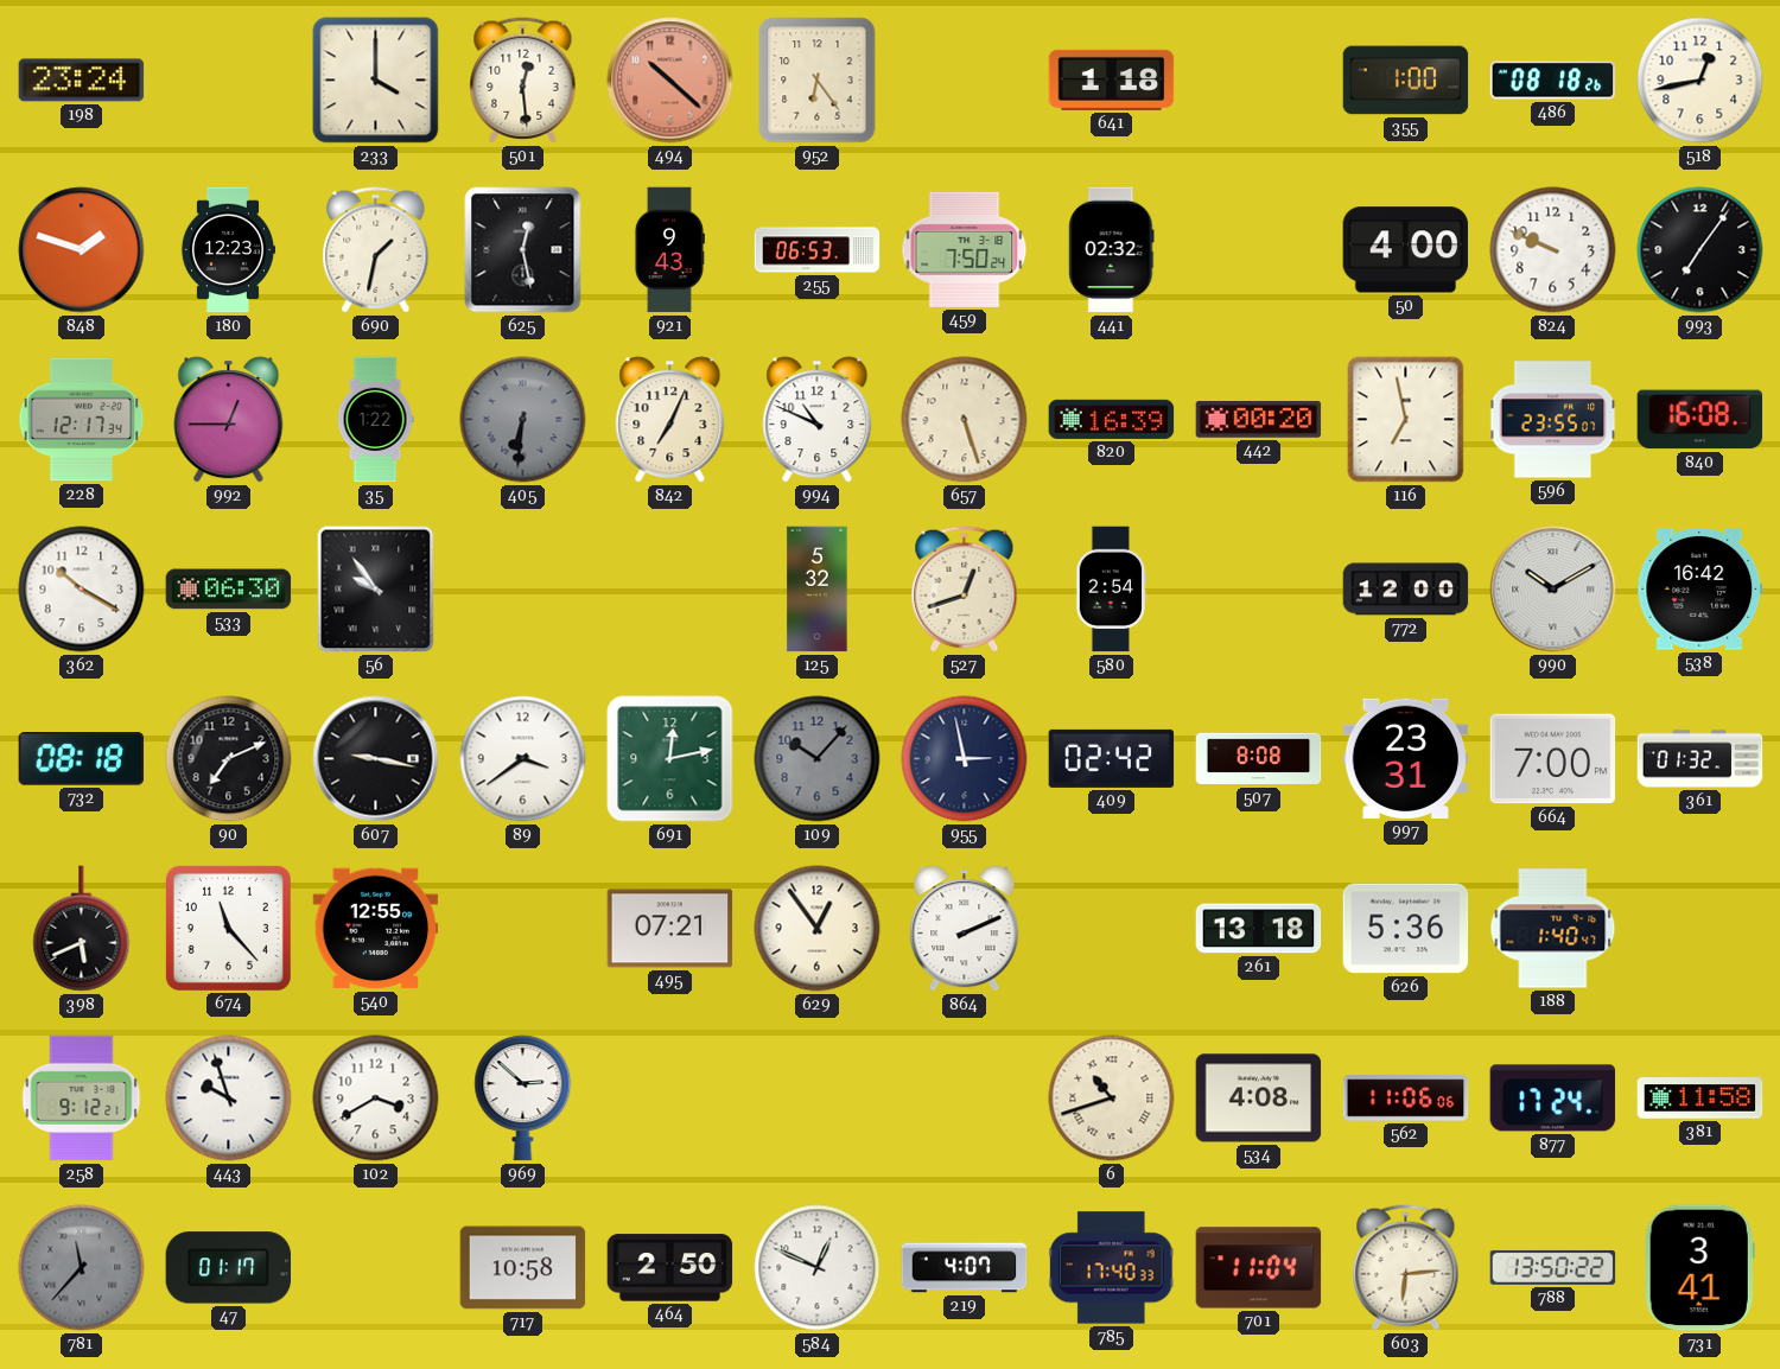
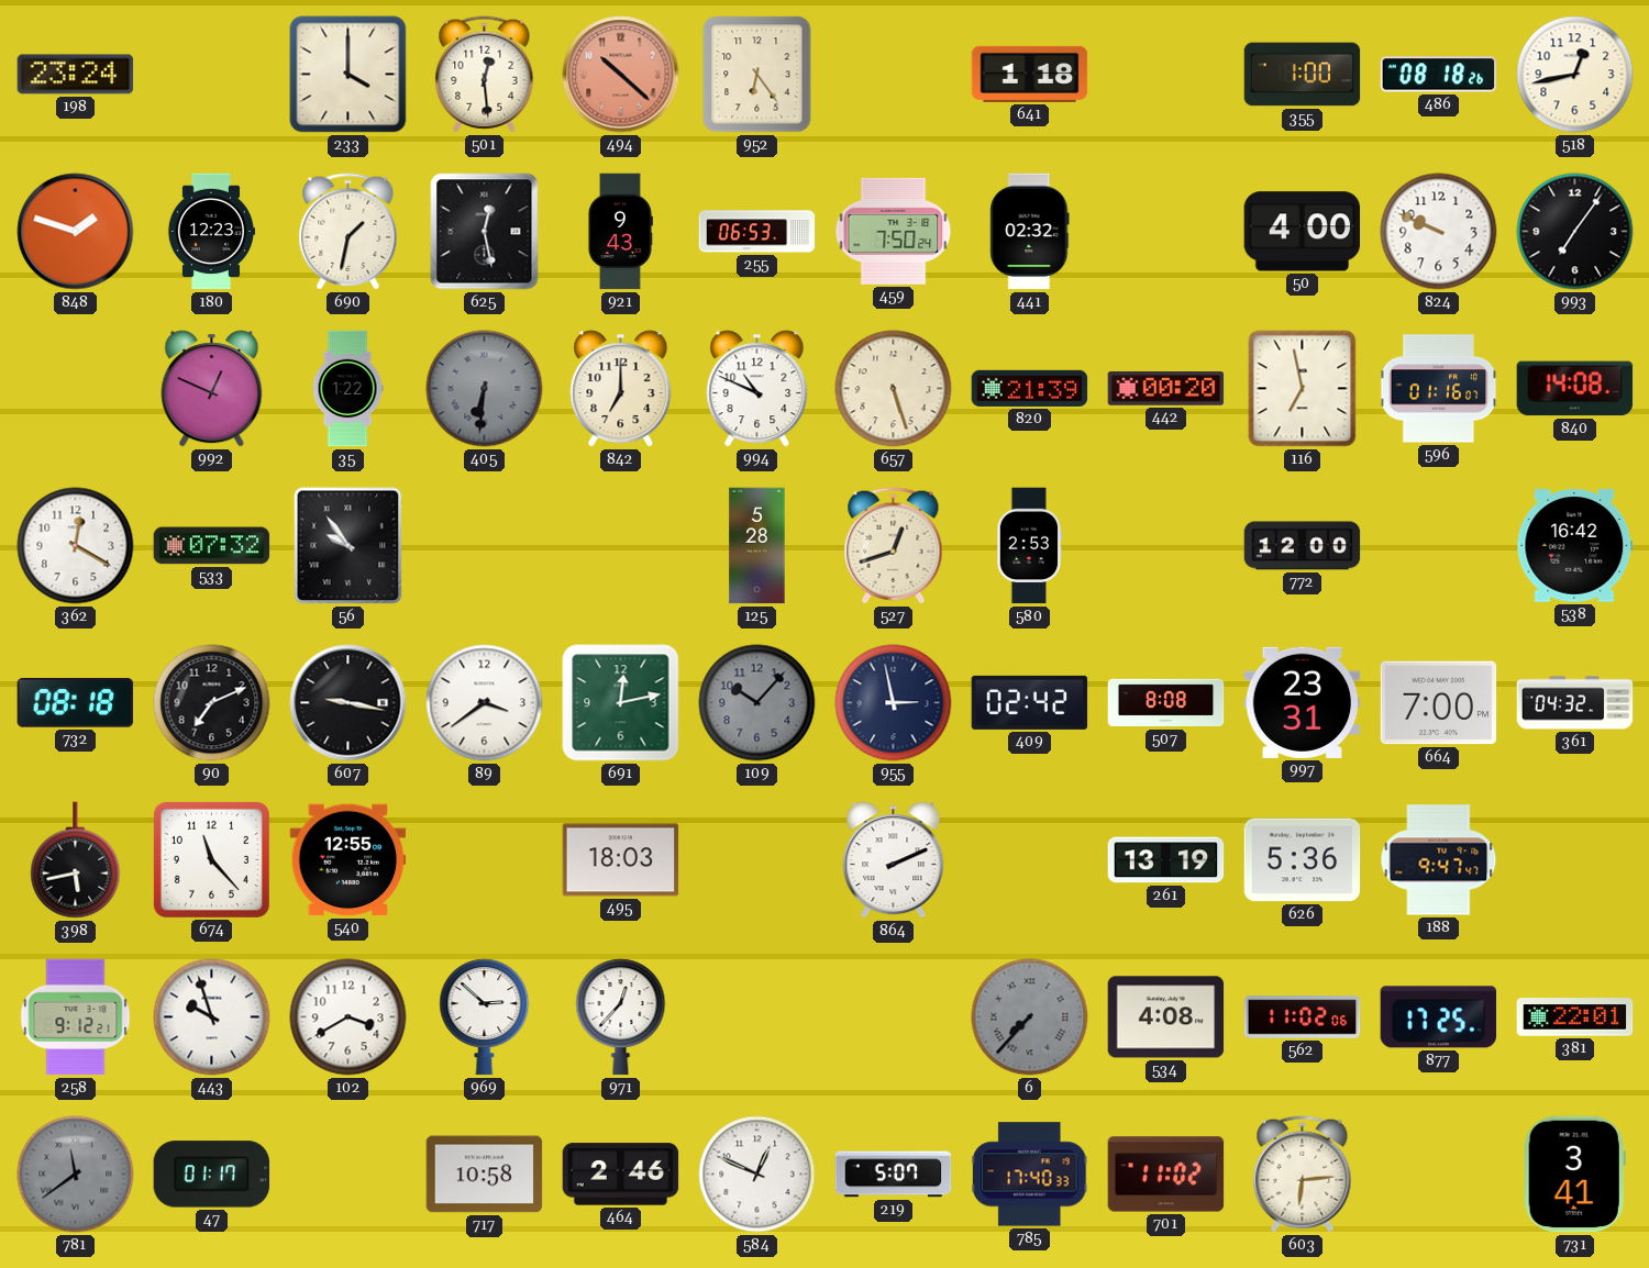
228: 12:17 -> none (82, 420)
992: 12:45 -> 12:49 (212, 389)
842: 7:04 -> 7:00 (621, 389)
820: 16:39 -> 21:39 (1030, 388)
596: 23:55 -> 01:16 (1439, 389)
840: 16:08 -> 14:08 (1575, 389)
362: 10:20 -> 12:20 (76, 546)
533: 06:30 -> 07:32 (212, 546)
125: 5:32 -> 5:28 (757, 546)
580: 2:54 -> 2:53 (1029, 546)
990: 10:10 -> none (1553, 590)
361: 01:32 -> 04:32 (1575, 703)
398: 5:41 -> 5:43 (76, 860)
495: 07:21 -> 18:03 (621, 860)
629: 12:54 -> none (818, 929)
261: 13:18 -> 13:19 (1166, 860)
188: 1:40 -> 9:47 (1439, 860)
971: none -> 12:37 (621, 1017)
6: 10:42 -> 7:37 (1030, 1017)
6 dial: cream -> grey (1030, 1017)
562: 11:06 -> 11:02 (1303, 1017)
877: 17:24 -> 17:25 (1439, 1017)
381: 11:58 -> 22:01 (1575, 1017)
781: 11:37 -> 11:39 (76, 1175)
464: 2:50 -> 2:46 (621, 1175)
219: 4:07 -> 5:07 (894, 1175)
701: 11:04 -> 11:02 (1166, 1175)
788: 13:50 -> none (1553, 1267)
